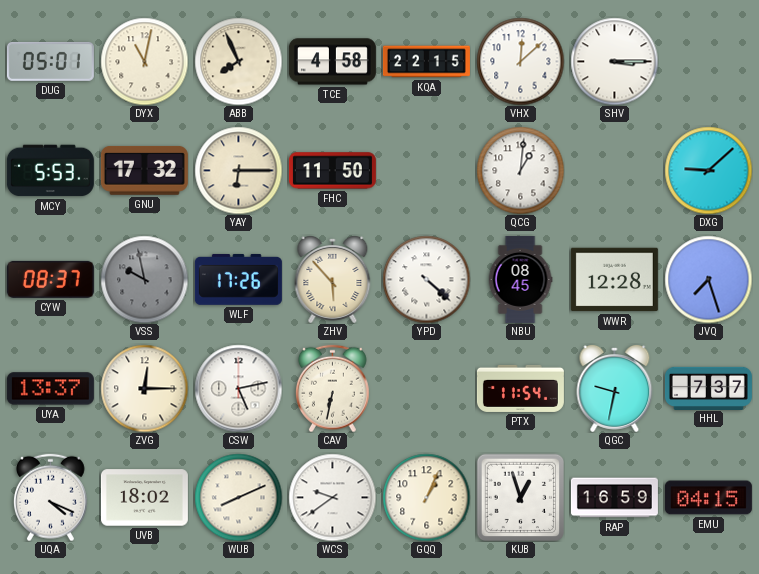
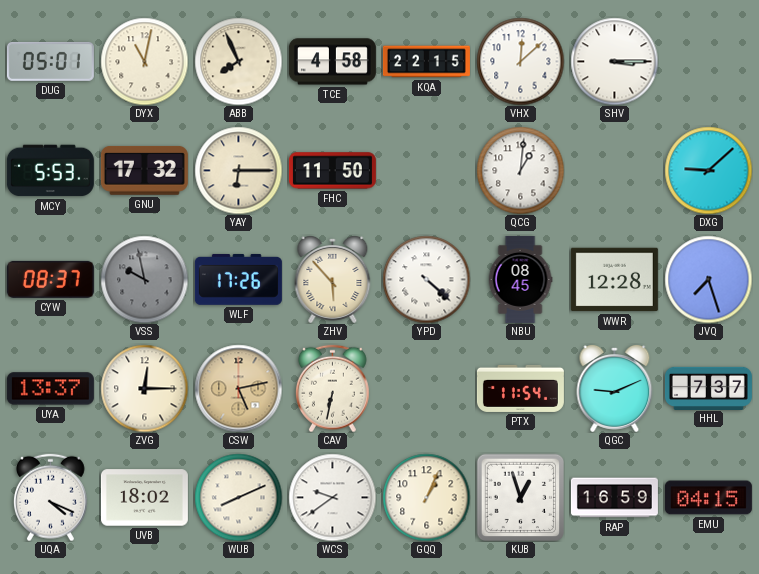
CSW dial: white -> champagne (238, 388)
QGC: 9:32 -> 9:11 (615, 389)
